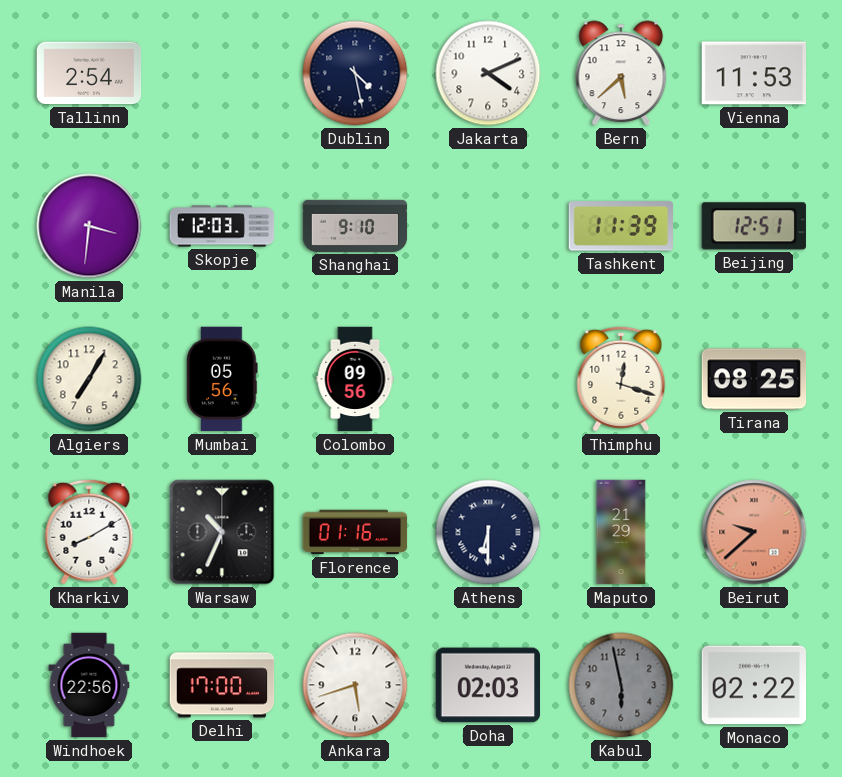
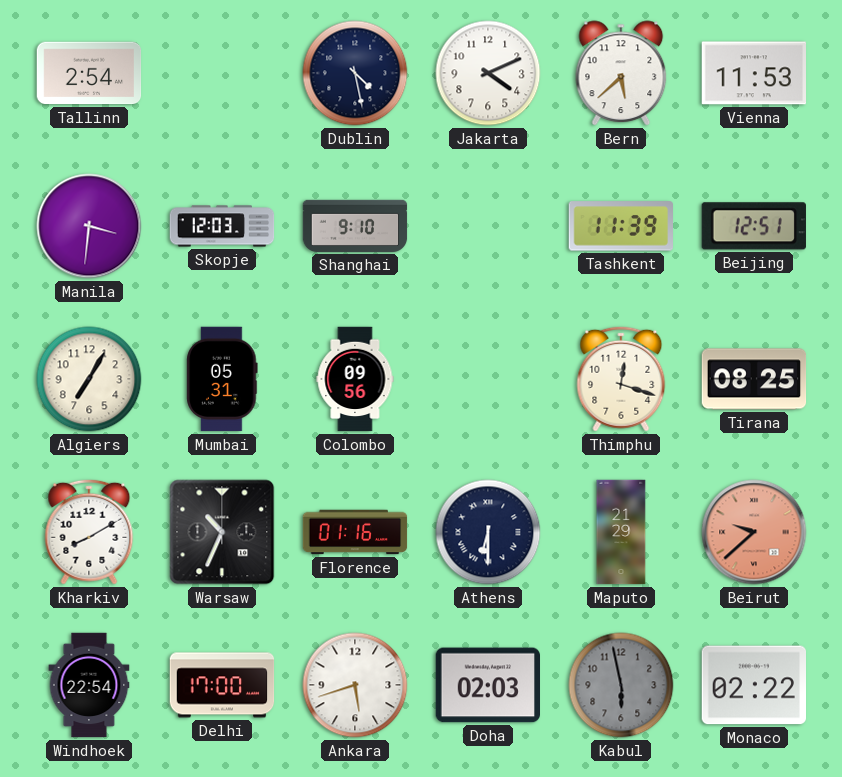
Mumbai: 05:56 -> 05:31 (222, 379)
Windhoek: 22:56 -> 22:54 (89, 685)
